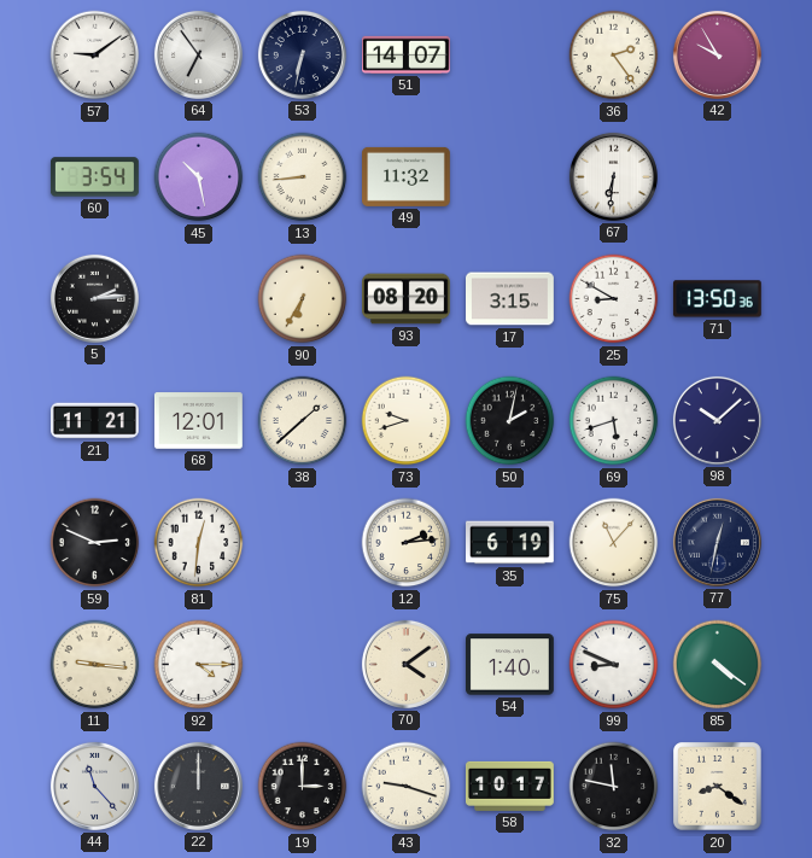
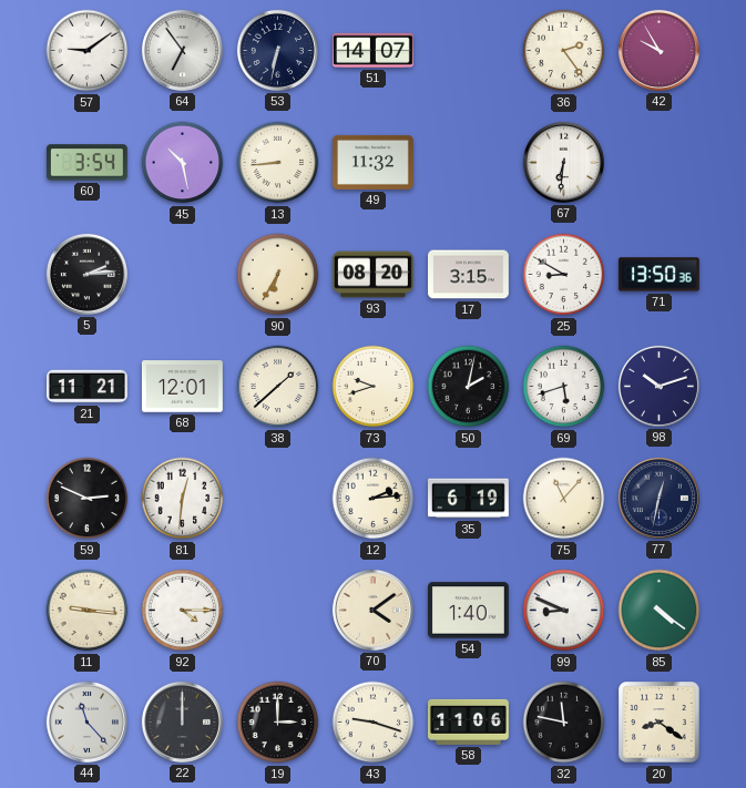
98: 10:08 -> 10:12 (658, 386)
58: 10:17 -> 11:06 (469, 722)
